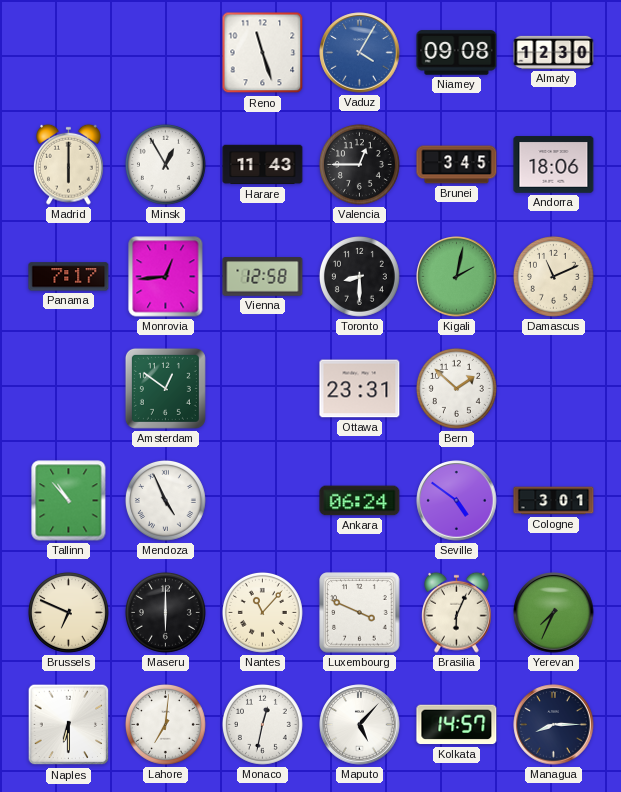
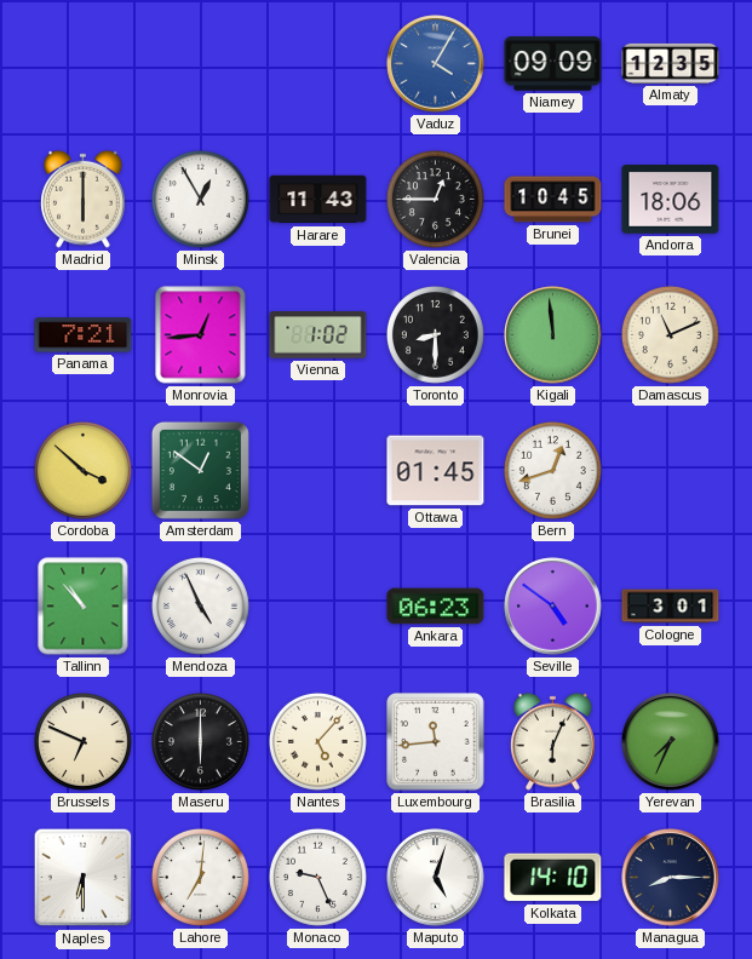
Reno: 11:27 -> none (263, 53)
Niamey: 09:08 -> 09:09 (553, 64)
Almaty: 12:30 -> 12:35 (671, 63)
Brunei: 3:45 -> 10:45 (553, 200)
Panama: 7:17 -> 7:21 (84, 335)
Vienna: 12:58 -> 1:02 (318, 335)
Kigali: 2:02 -> 11:59 (553, 335)
Cordoba: none -> 3:52 (82, 470)
Ottawa: 23:31 -> 01:45 (436, 471)
Bern: 1:52 -> 12:42 (552, 470)
Ankara: 06:24 -> 06:23 (436, 607)
Nantes: 11:07 -> 5:07 (317, 741)
Luxembourg: 3:49 -> 11:44 (436, 742)
Monaco: 12:32 -> 9:26 (317, 877)
Maputo: 5:07 -> 5:03 (436, 878)
Kolkata: 14:57 -> 14:10 (553, 878)
